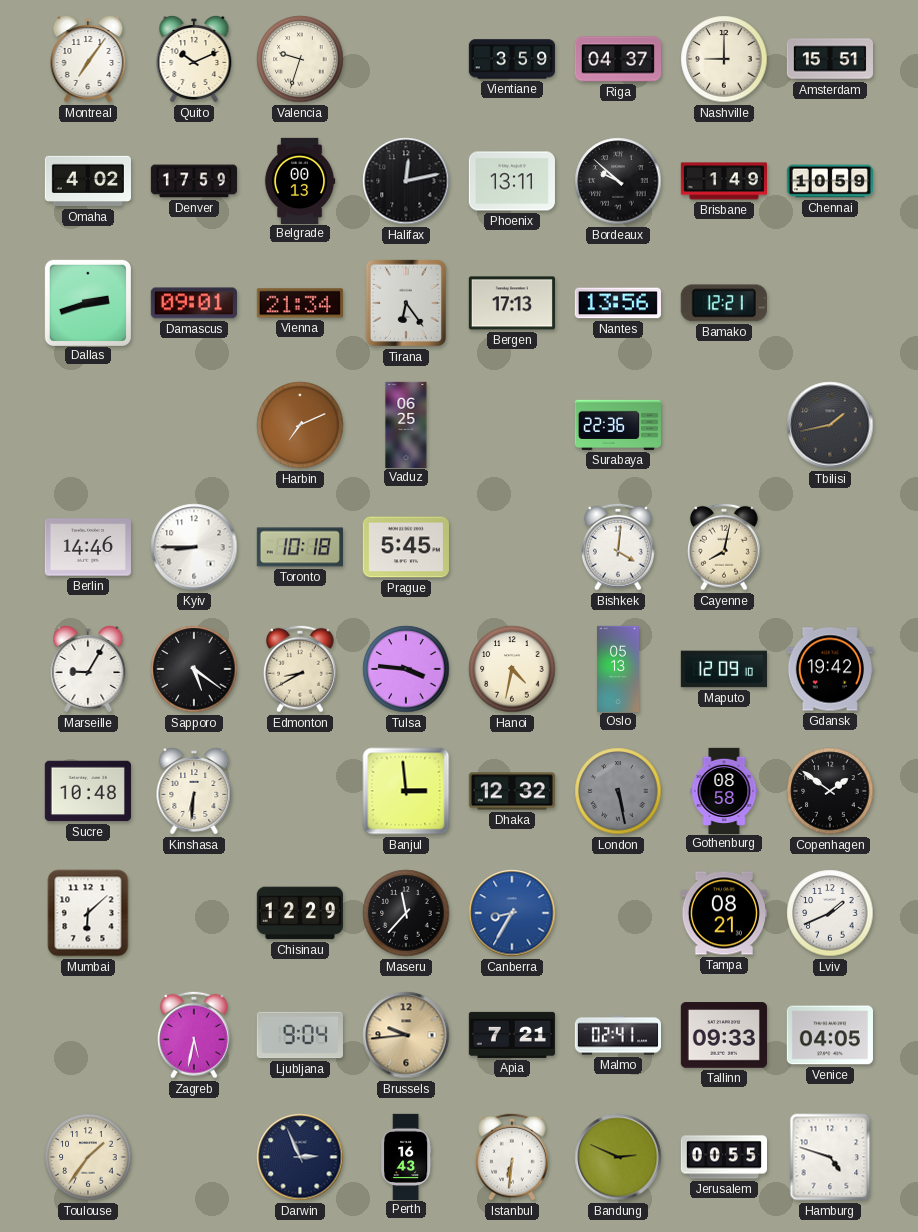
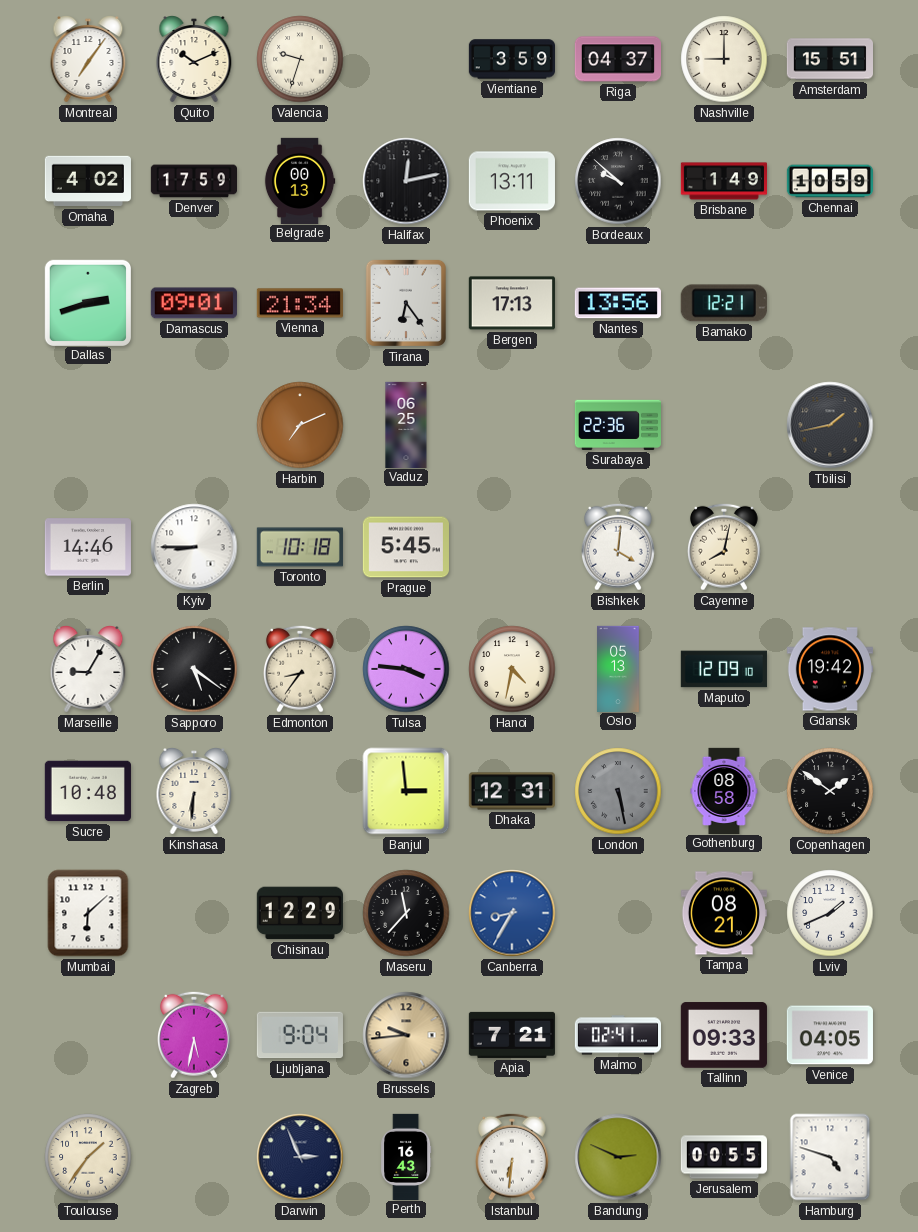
Edmonton: 8:40 -> 8:36 (301, 669)
Dhaka: 12:32 -> 12:31 (511, 791)
